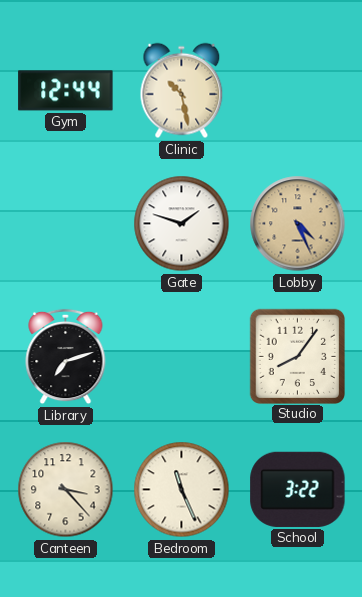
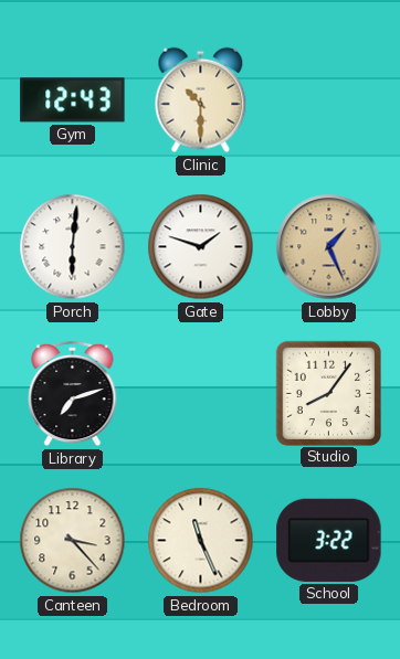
Gym: 12:44 -> 12:43 (73, 100)
Clinic: 10:28 -> 10:30 (201, 100)
Porch: none -> 6:01 (73, 247)
Lobby: 4:26 -> 1:26 (329, 247)
